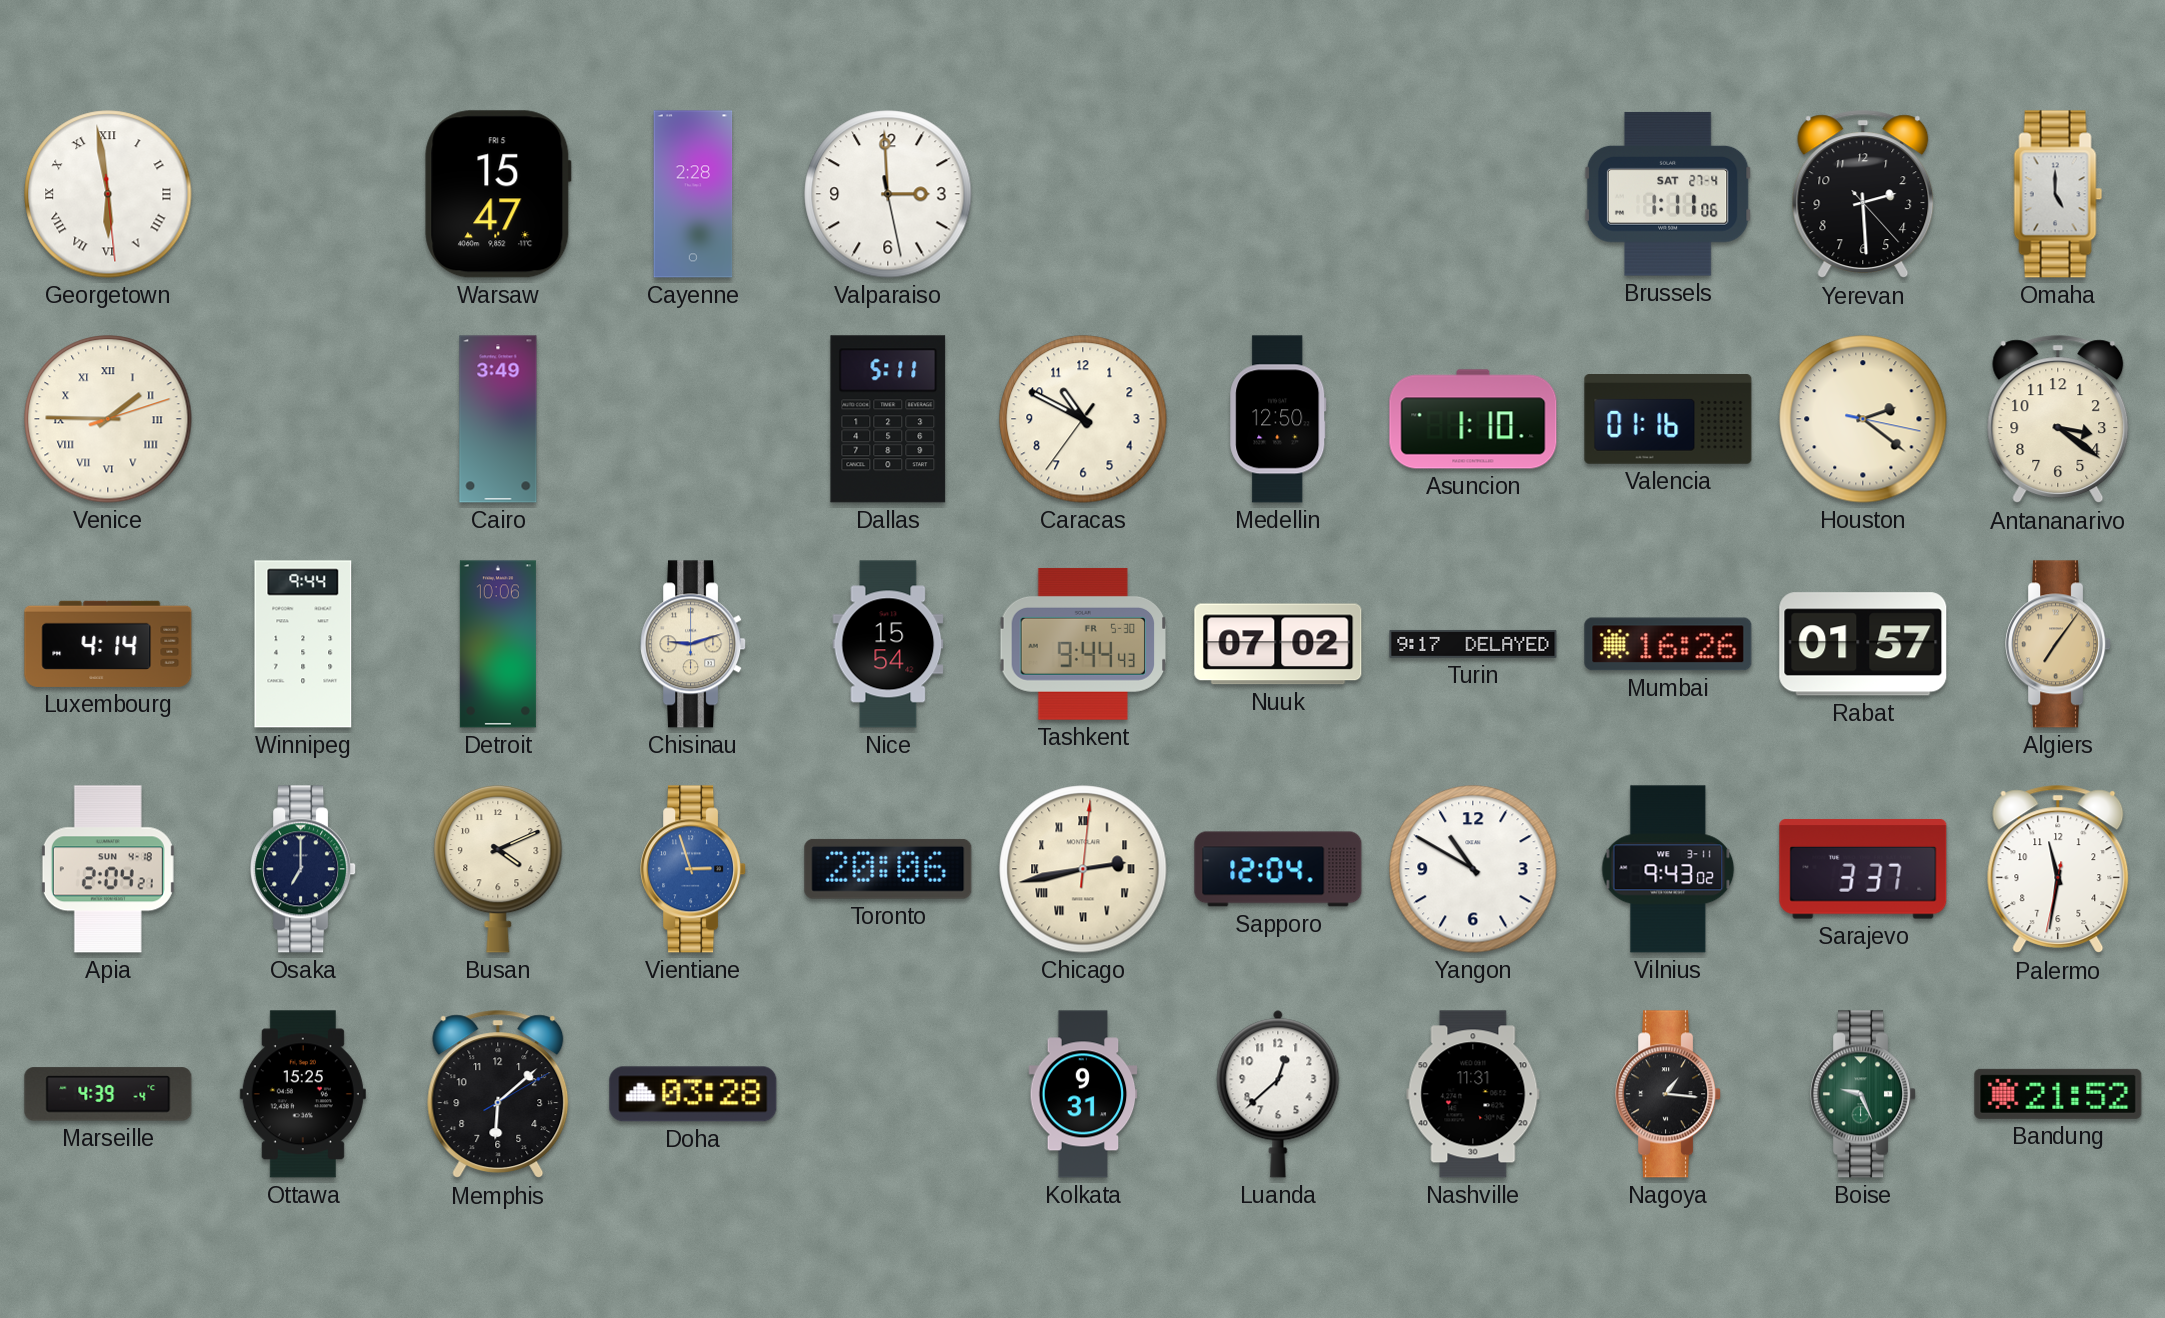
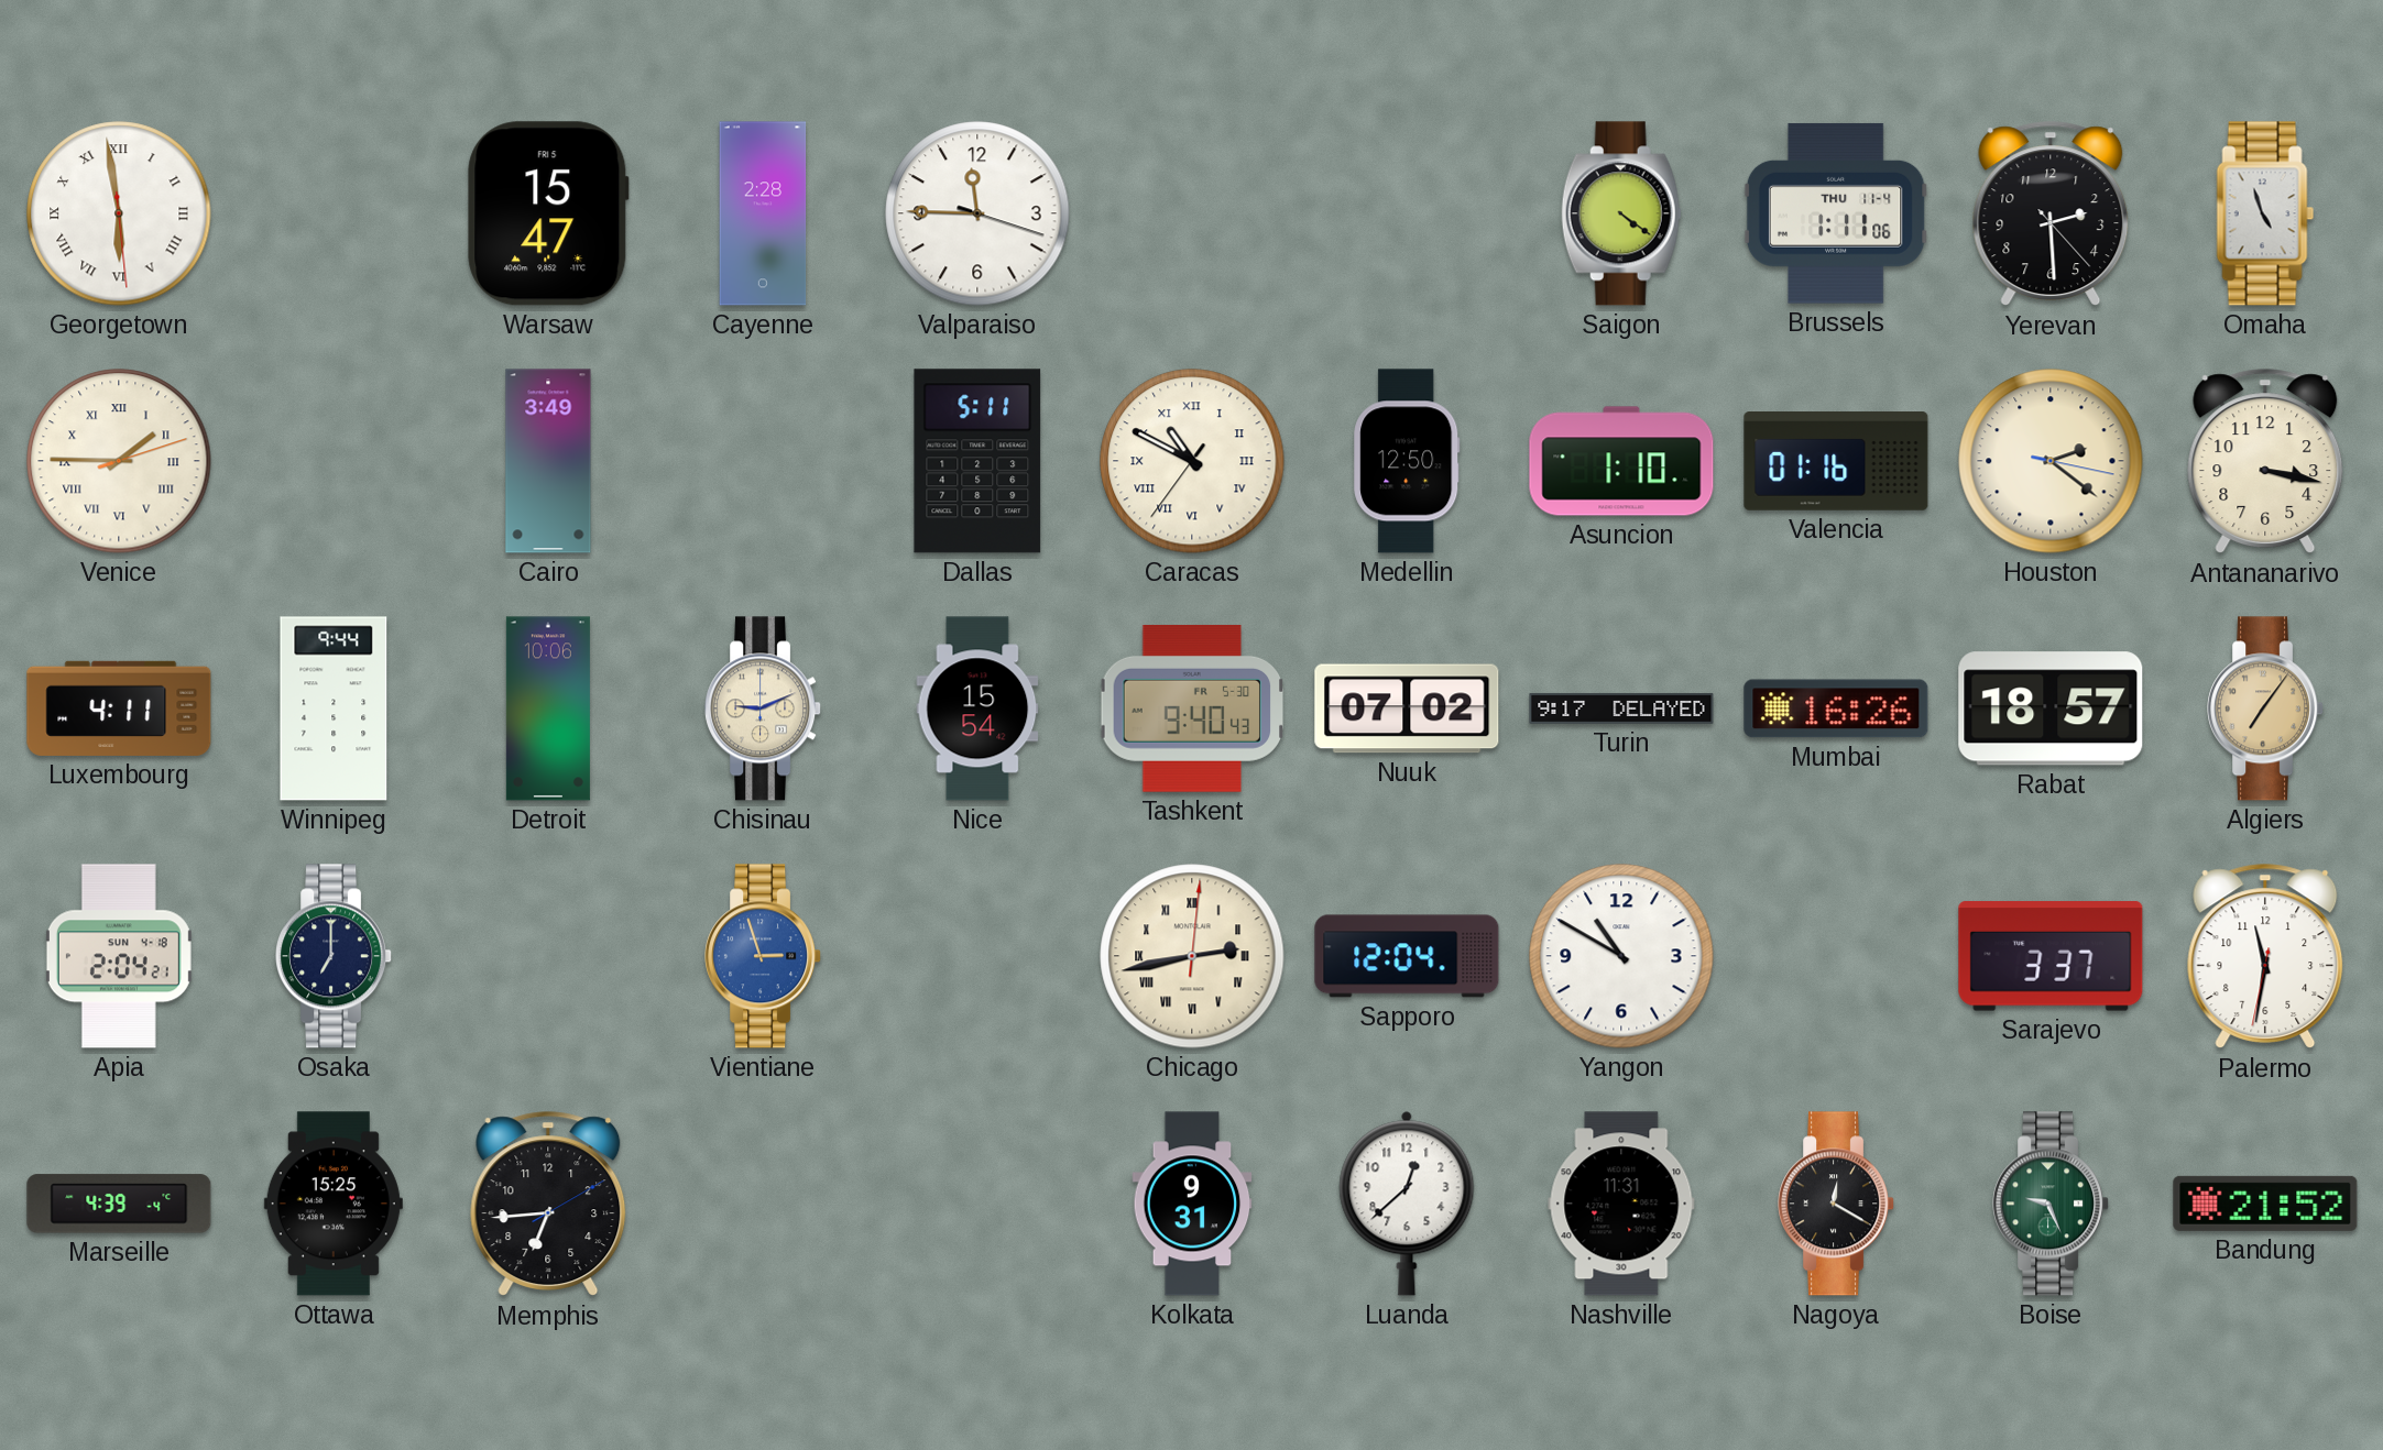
Valparaiso: 2:59 -> 11:45 (977, 213)
Saigon: none -> 4:21 (1621, 213)
Brussels date: SAT 27-4 -> THU 11-4 (1836, 213)
Omaha: 5:00 -> 4:57 (2265, 213)
Caracas numerals: Arabic -> Roman (1192, 461)
Antananarivo: 3:21 -> 3:17 (2265, 462)
Luxembourg: 4:14 -> 4:11 (119, 708)
Chisinau: 9:12 -> 9:11 (764, 708)
Tashkent: 9:44 -> 9:40 (1192, 708)
Rabat: 01:57 -> 18:57 (2051, 708)
Busan: 4:11 -> none (498, 869)
Toronto: 20:06 -> none (888, 869)
Vilnius: 9:43 -> none (1668, 869)
Memphis: 6:08 -> 6:44 (548, 1205)
Doha: 03:28 -> none (693, 1094)
Nagoya: 1:16 -> 12:20 (1837, 1204)
